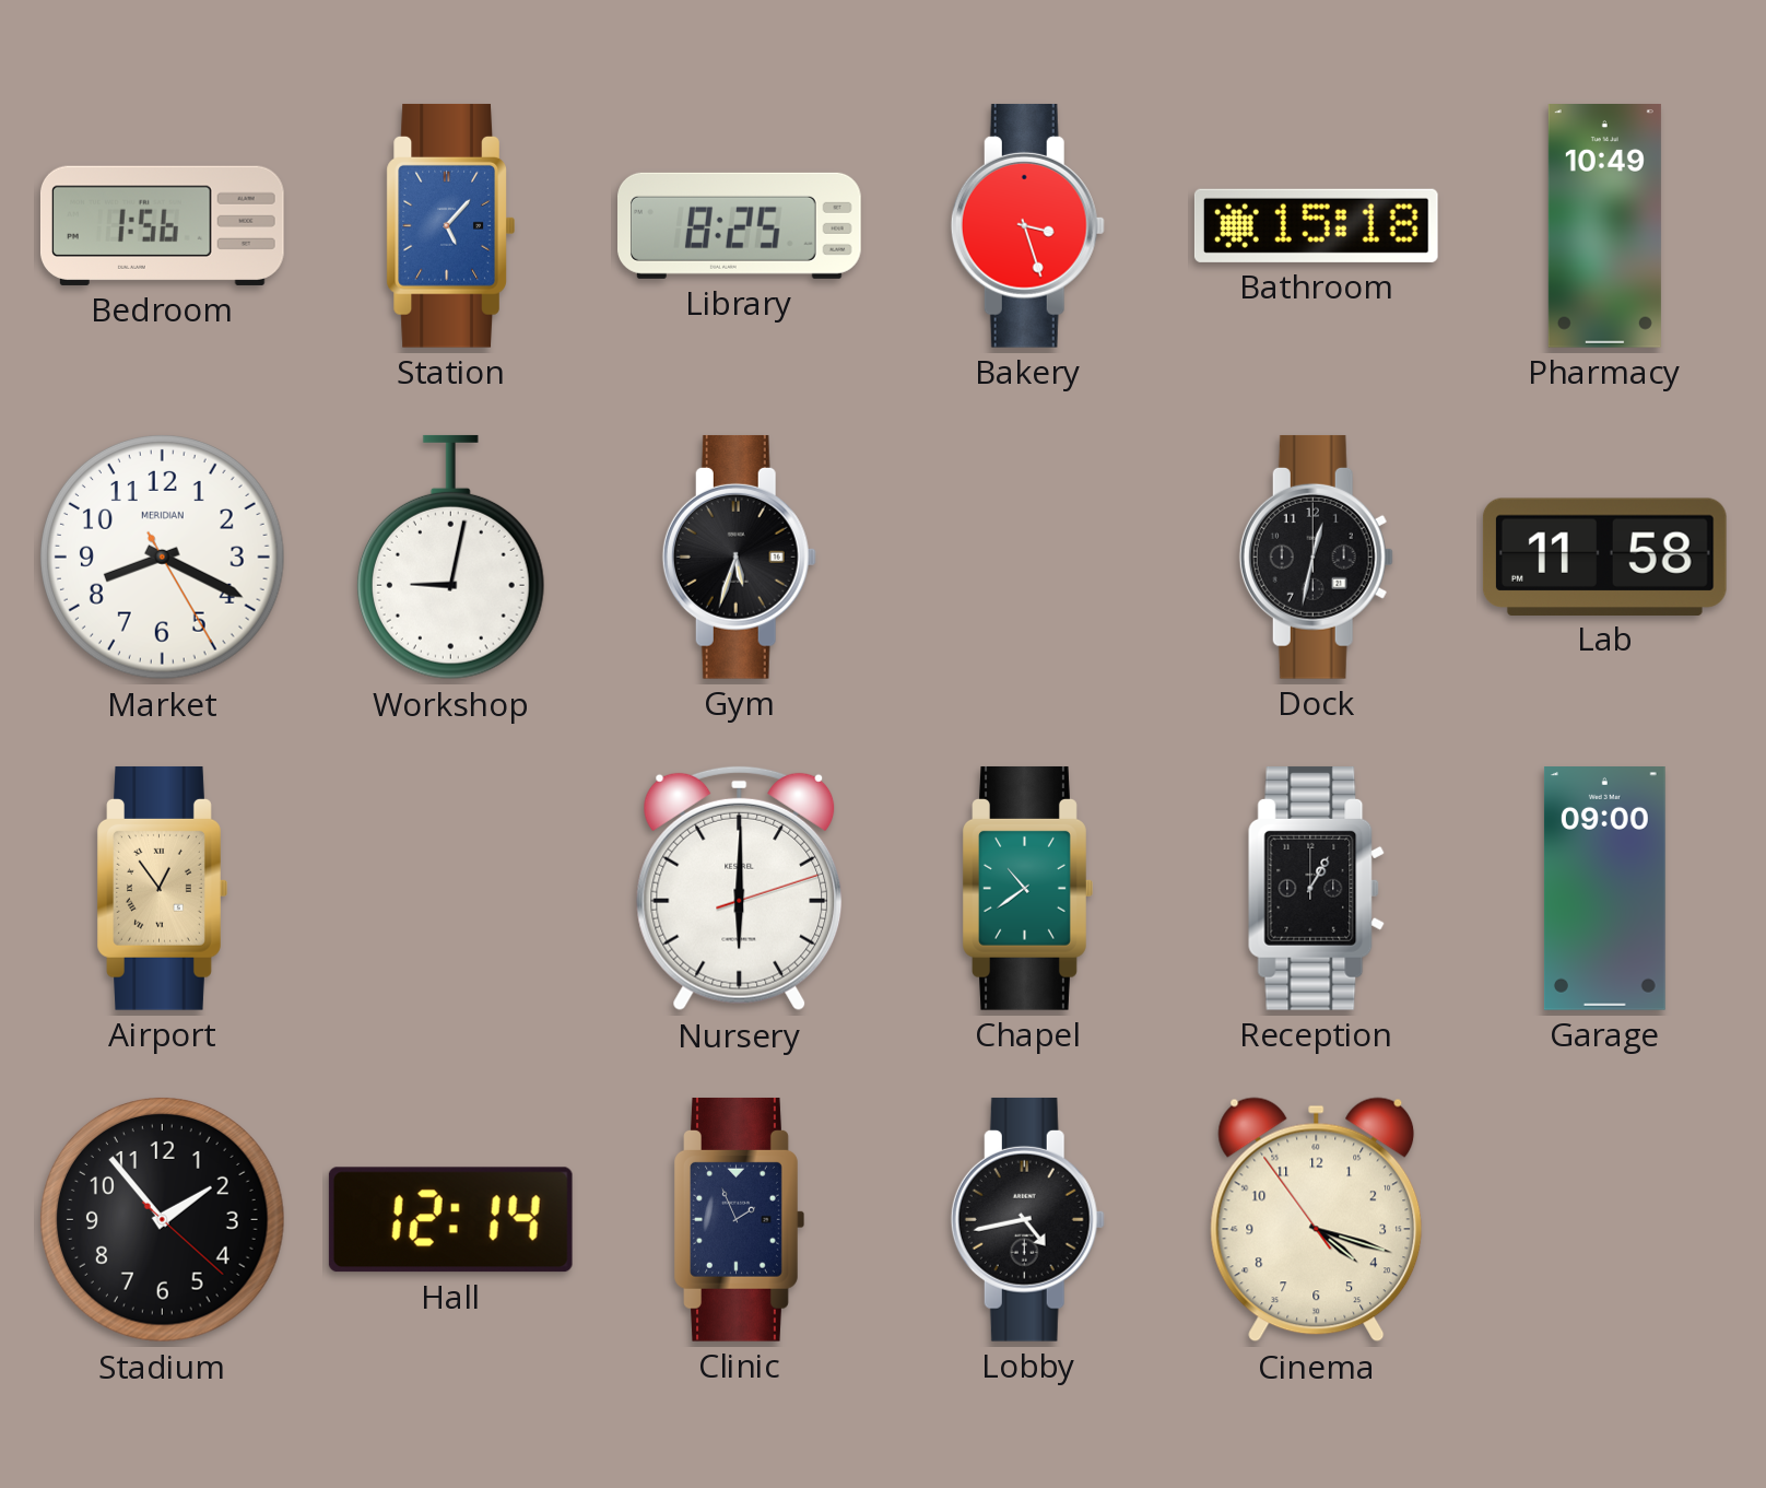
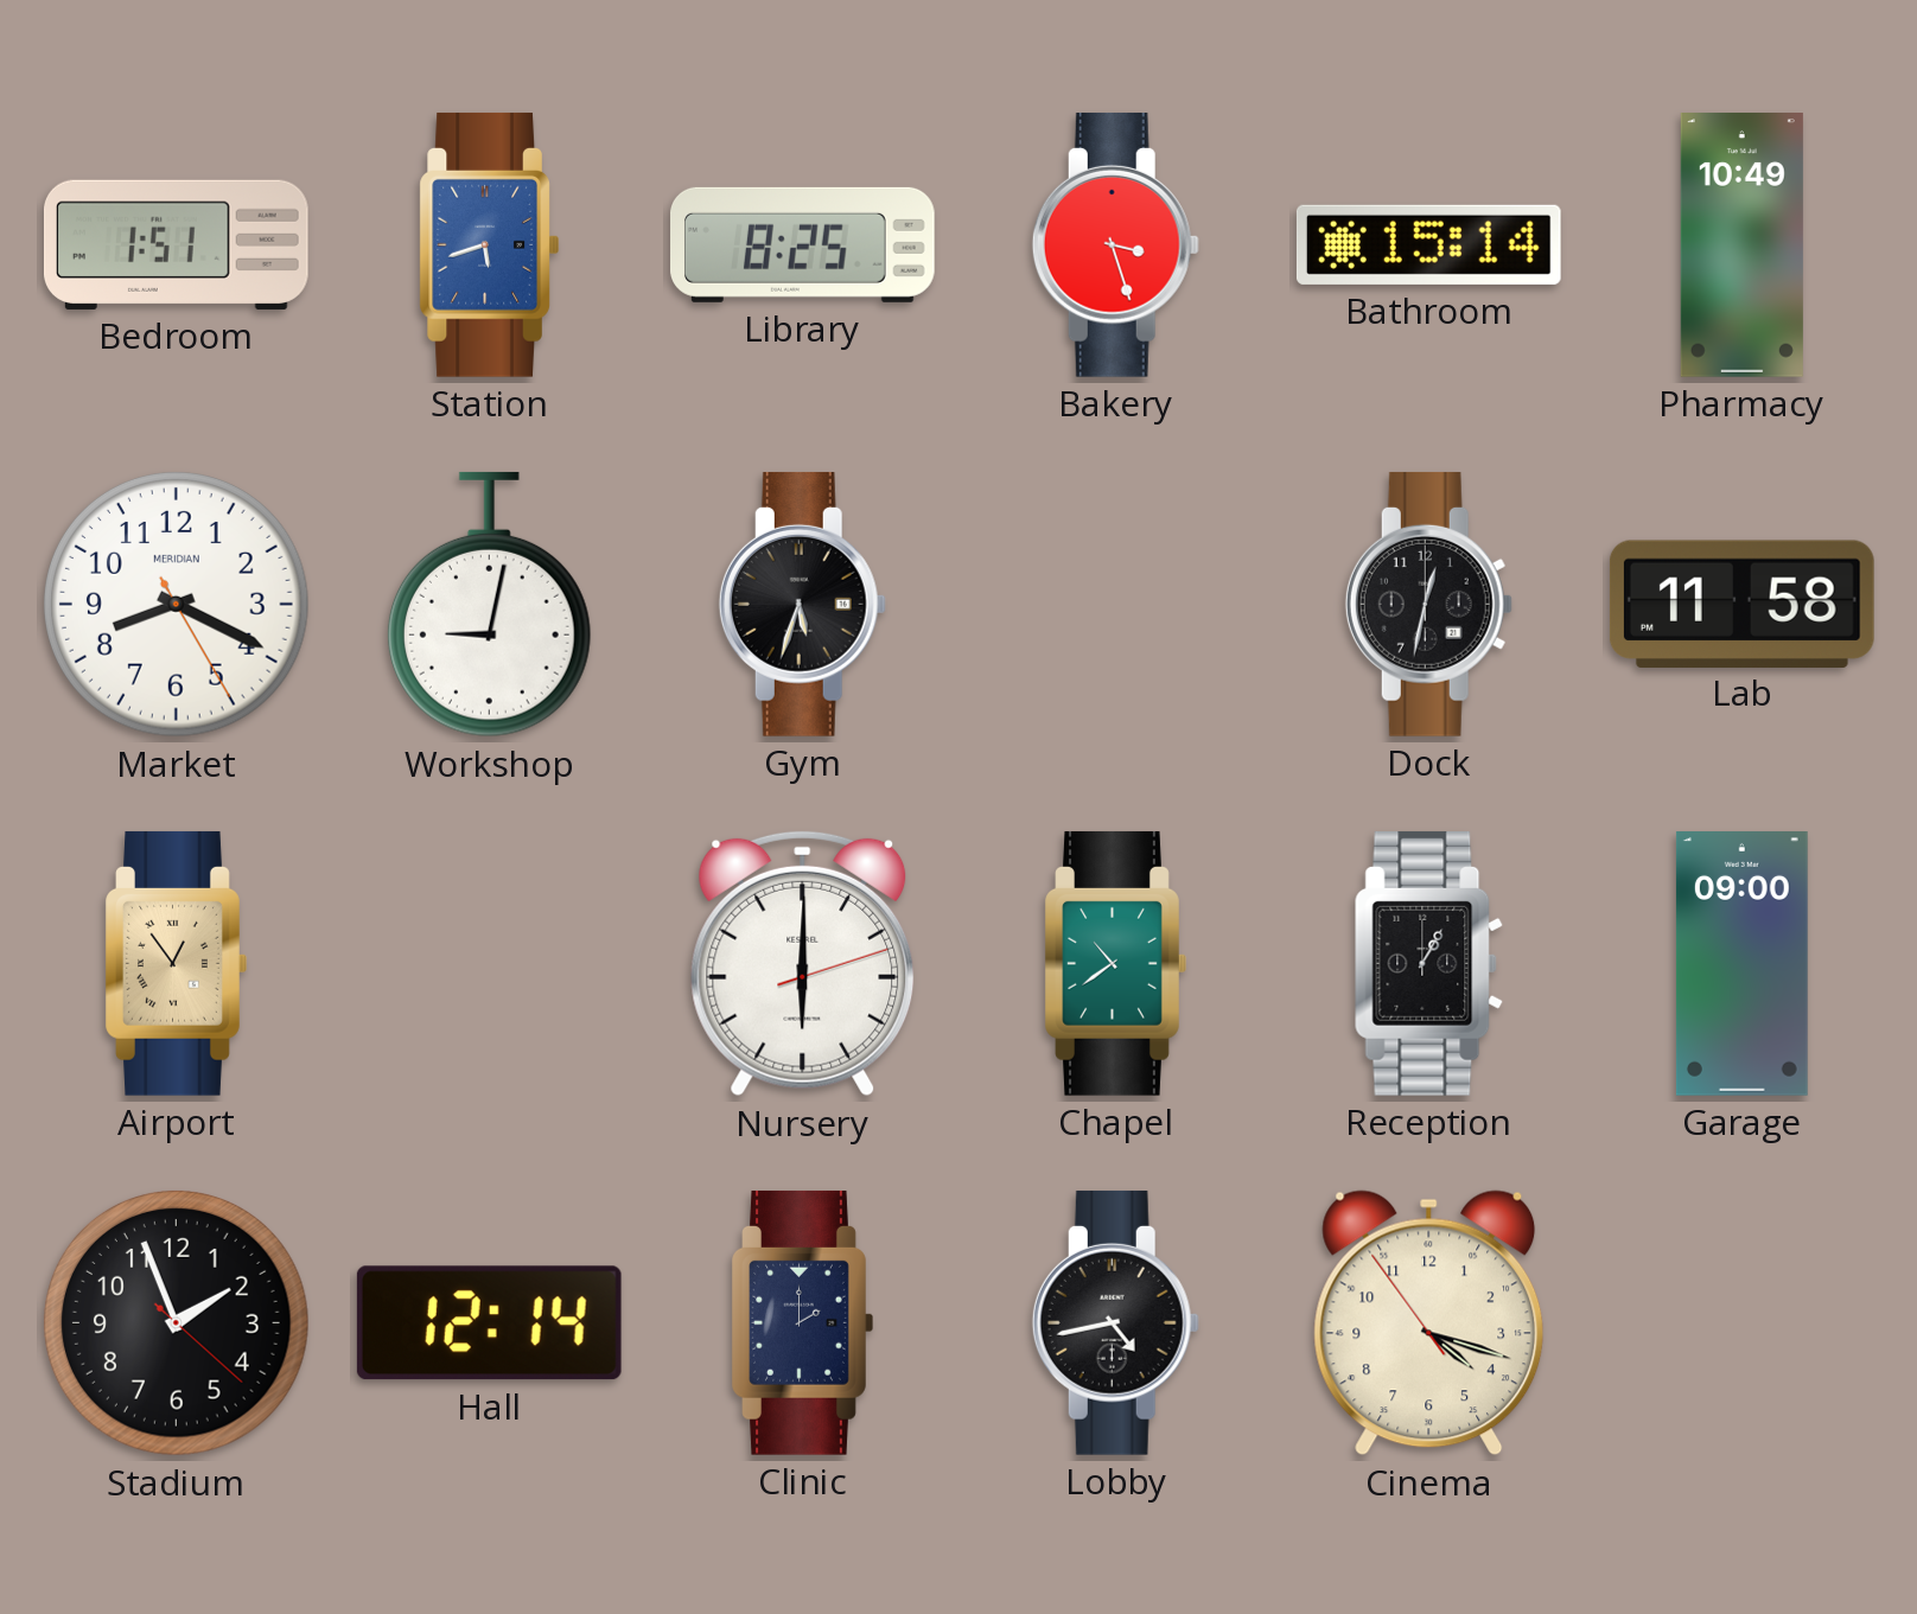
Bedroom: 1:56 -> 1:51 (176, 244)
Station: 5:07 -> 5:42 (489, 244)
Bathroom: 15:18 -> 15:14 (1428, 244)
Stadium: 1:53 -> 1:56 (177, 1323)
Clinic: 1:56 -> 2:00 (802, 1322)
